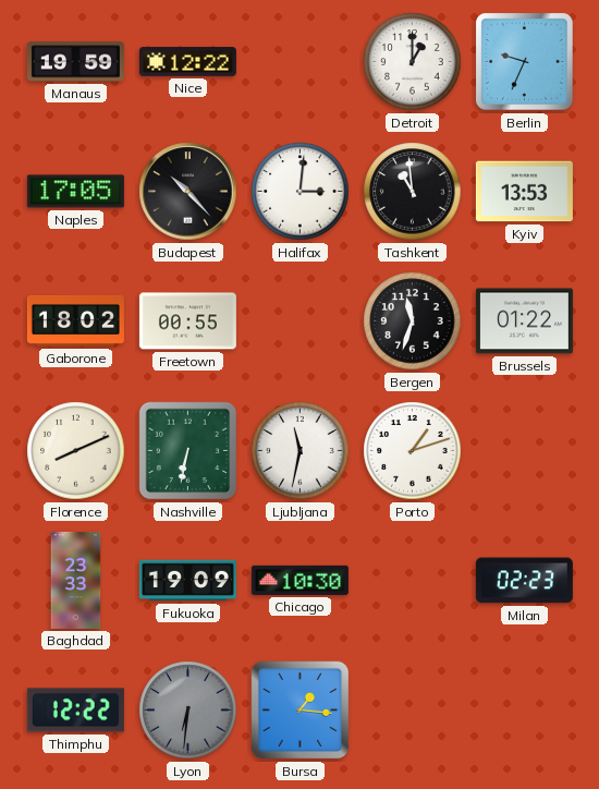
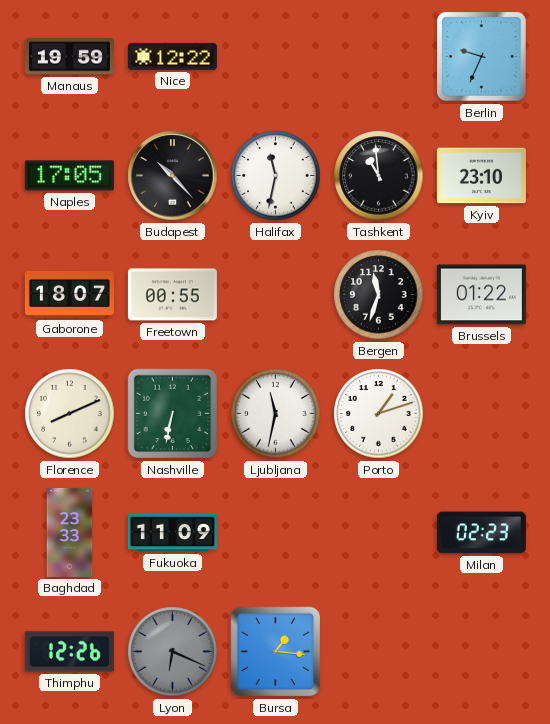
Detroit: 1:00 -> none (413, 62)
Halifax: 3:01 -> 11:32 (276, 176)
Kyiv: 13:53 -> 23:10 (481, 176)
Gaborone: 18:02 -> 18:07 (69, 294)
Fukuoka: 19:09 -> 11:09 (172, 533)
Chicago: 10:30 -> none (299, 580)
Thimphu: 12:22 -> 12:26 (69, 652)
Lyon: 6:31 -> 6:19 (173, 652)
